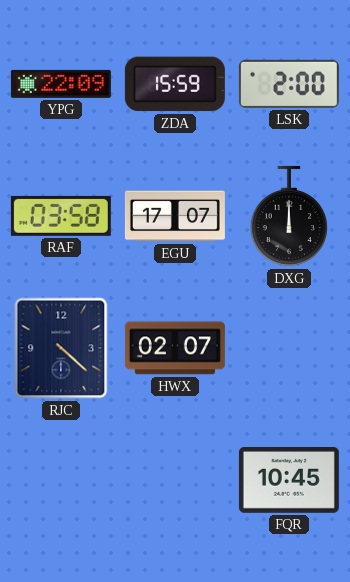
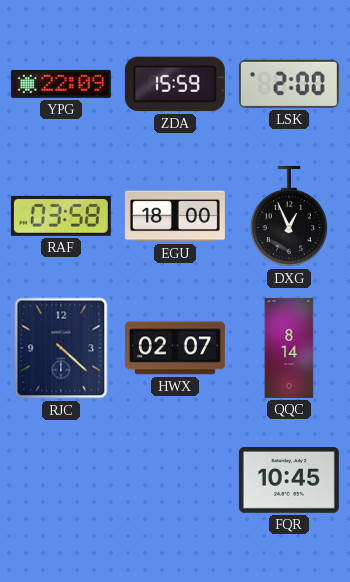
EGU: 17:07 -> 18:00 (175, 216)
DXG: 12:00 -> 12:56 (289, 216)
QQC: none -> 8:14 (289, 348)
